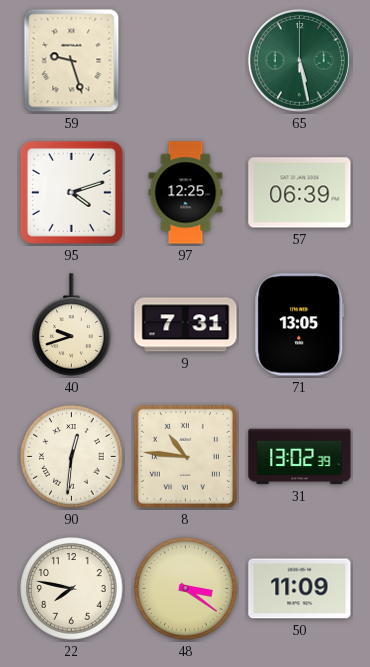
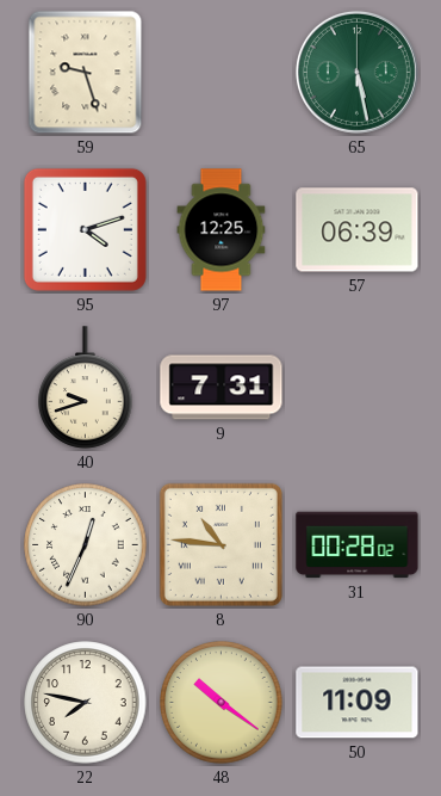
71: 13:05 -> none (300, 325)
90: 12:31 -> 12:34 (86, 545)
31: 13:02 -> 00:28 (358, 545)
48: 3:21 -> 10:21 (222, 703)
